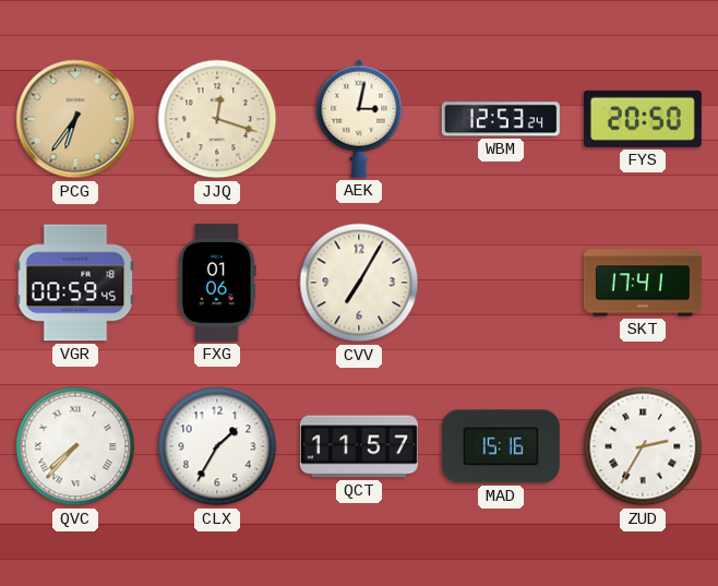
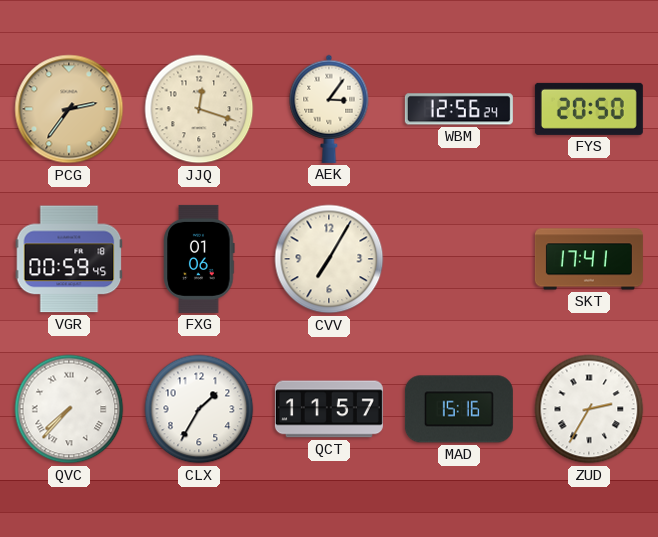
PCG: 6:36 -> 2:36 (69, 109)
AEK: 3:02 -> 3:06 (329, 109)
WBM: 12:53 -> 12:56 (459, 109)
